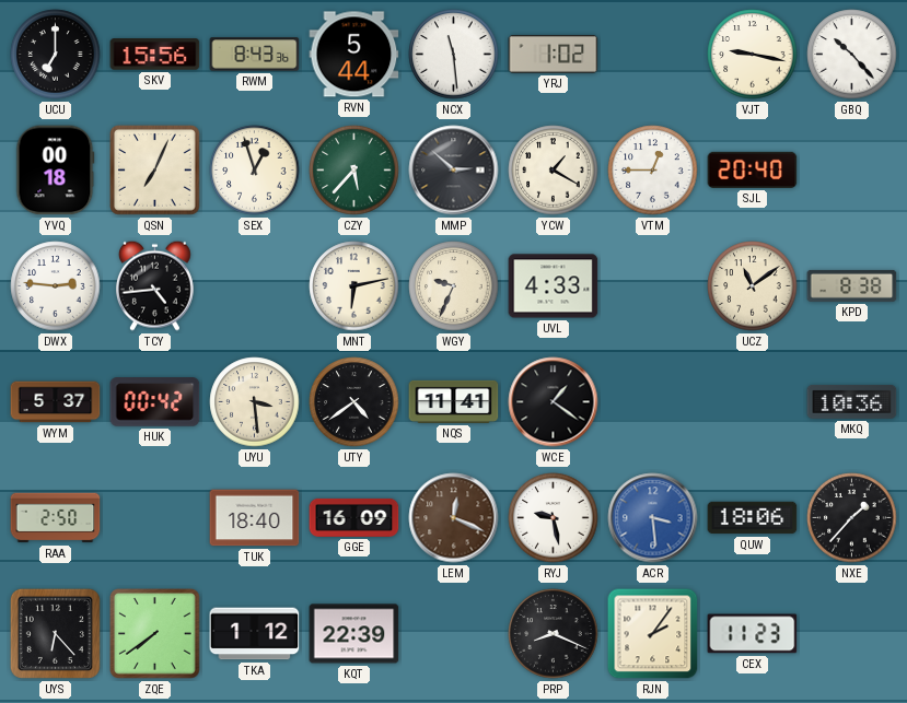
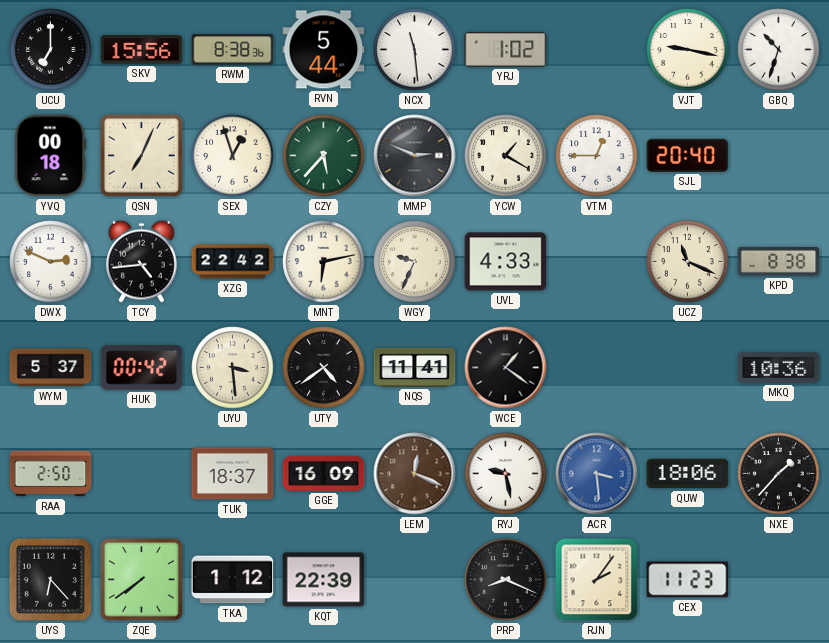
RWM: 8:43 -> 8:38 (233, 50)
GBQ: 10:23 -> 10:33 (779, 50)
MMP: 2:52 -> 2:49 (415, 156)
DWX: 2:46 -> 2:49 (51, 262)
XZG: none -> 22:42 (233, 262)
UCZ: 11:09 -> 11:19 (688, 262)
TUK: 18:40 -> 18:37 (233, 474)
